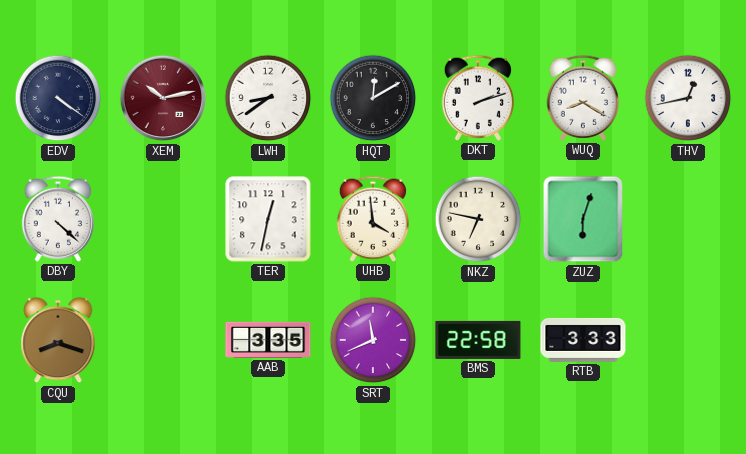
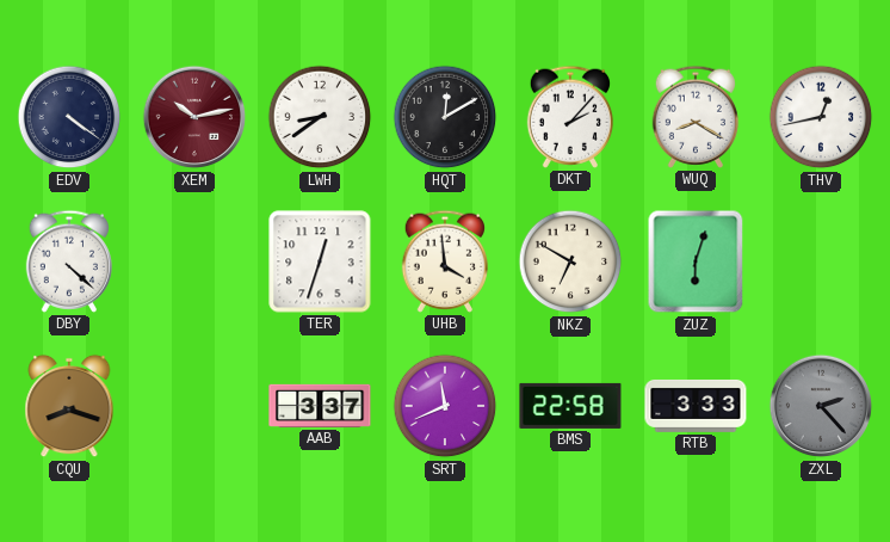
DKT: 2:12 -> 2:07 (569, 117)
TER: 12:32 -> 12:33 (320, 261)
NKZ: 6:47 -> 6:50 (570, 261)
AAB: 3:35 -> 3:37 (320, 406)
ZXL: none -> 2:23 (821, 406)
